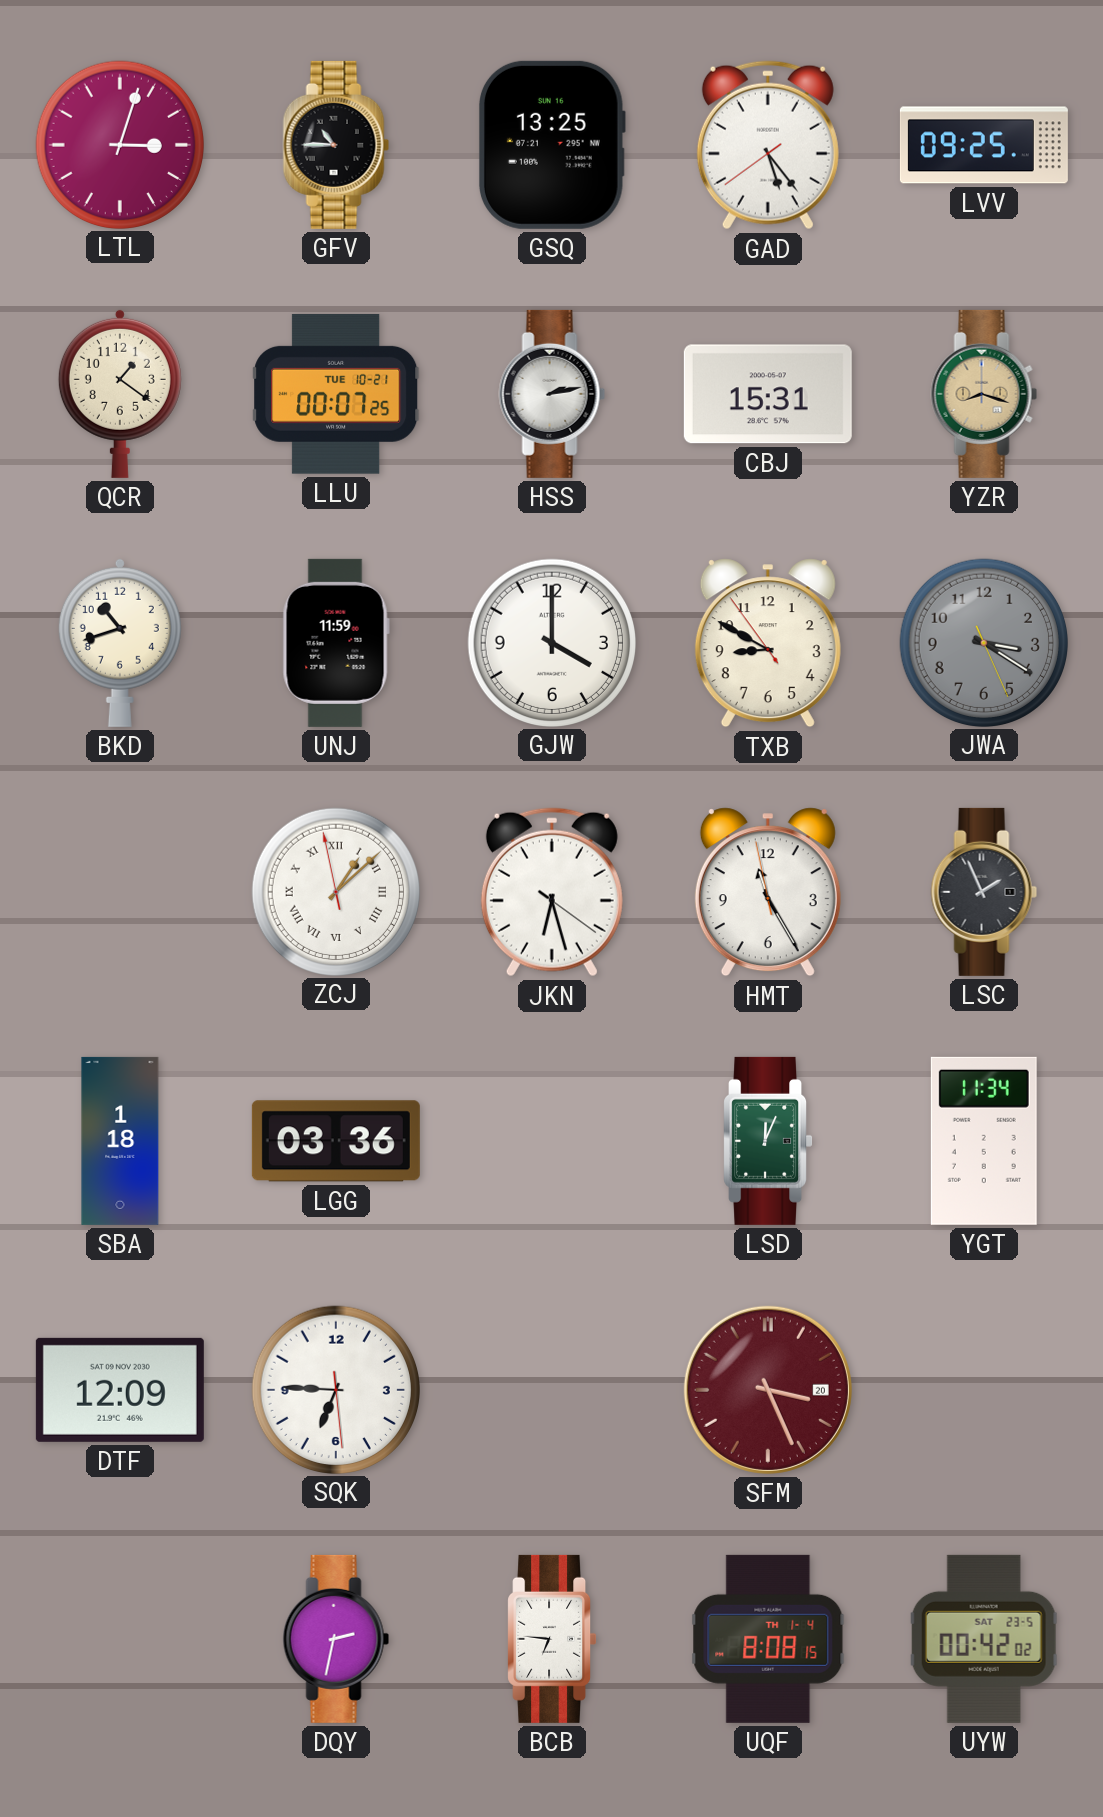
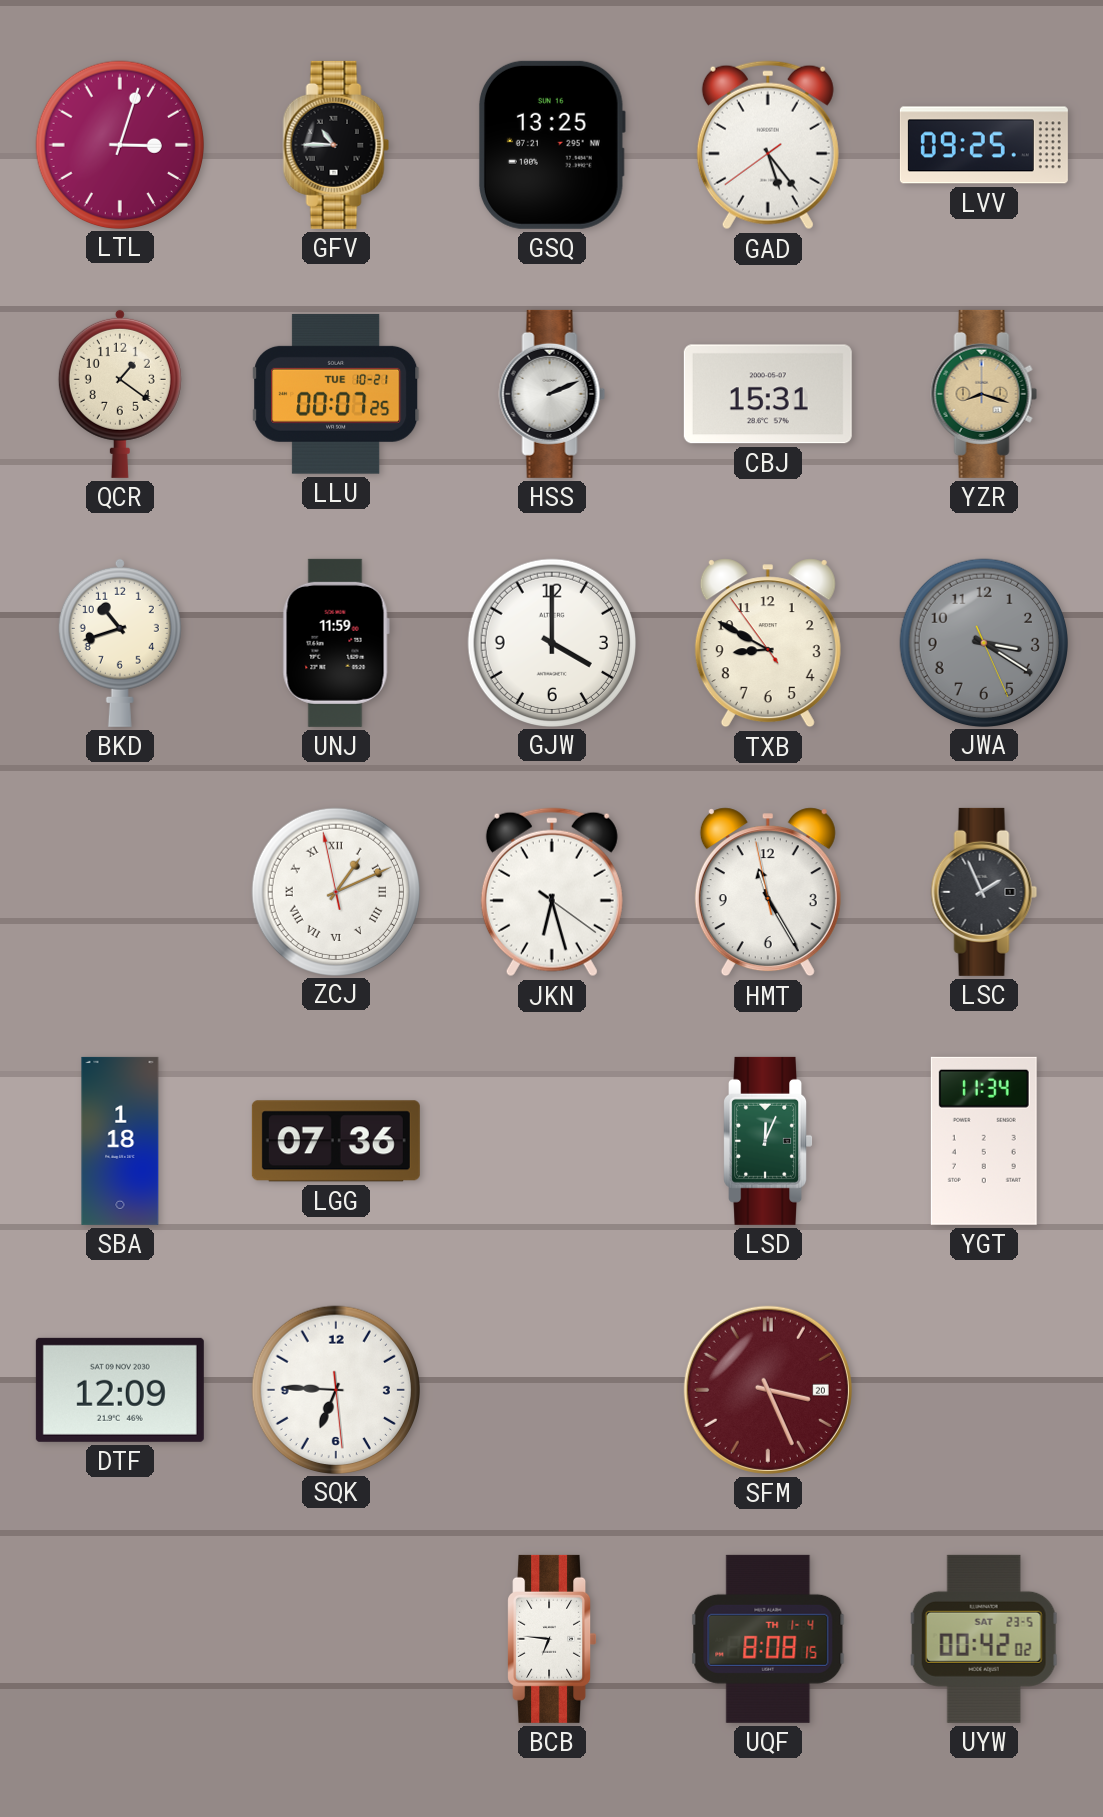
HSS: 2:13 -> 2:11 (552, 394)
ZCJ: 1:07 -> 1:10 (335, 891)
LGG: 03:36 -> 07:36 (336, 1141)
DQY: 2:32 -> none (336, 1639)
